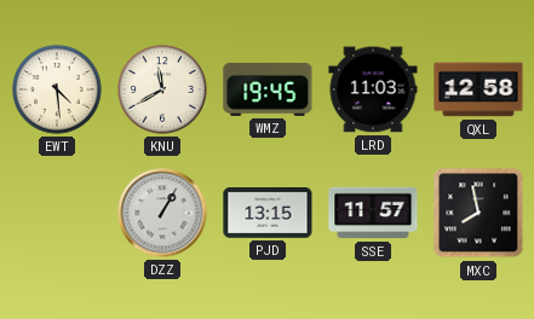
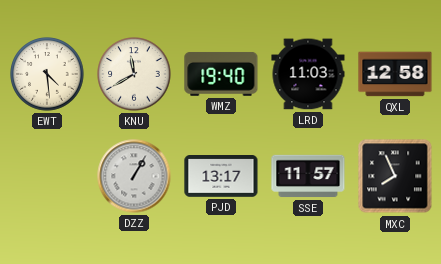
WMZ: 19:45 -> 19:40 (221, 74)
PJD: 13:15 -> 13:17 (221, 177)
MXC: 7:58 -> 7:56 (395, 176)
